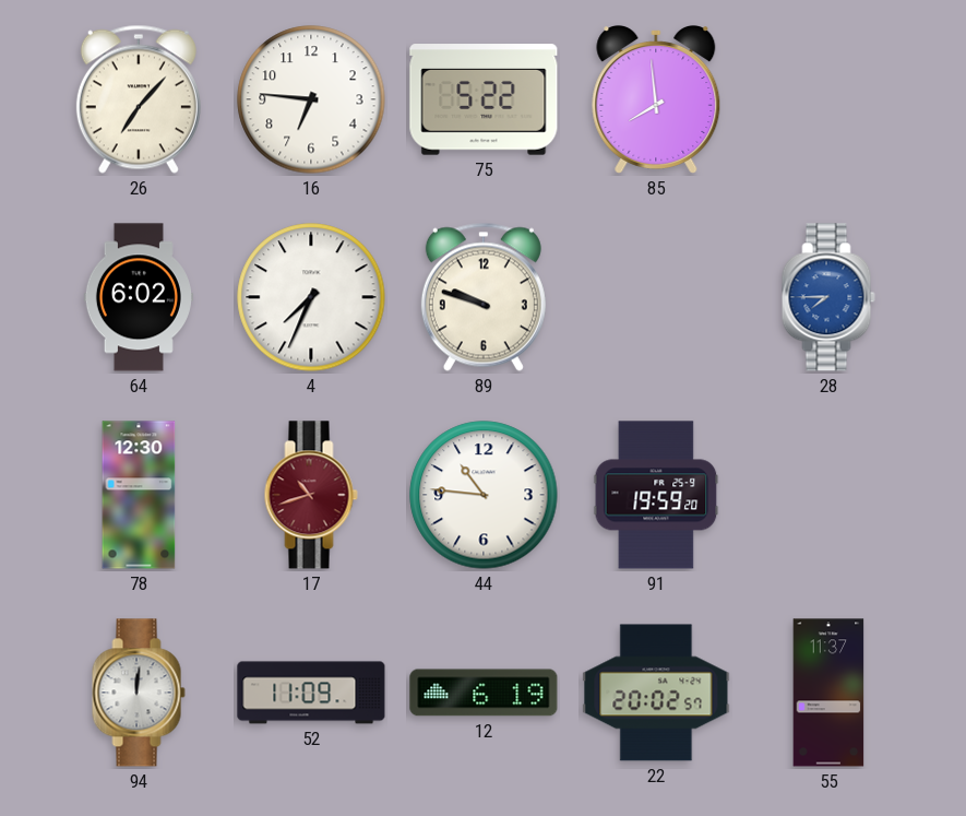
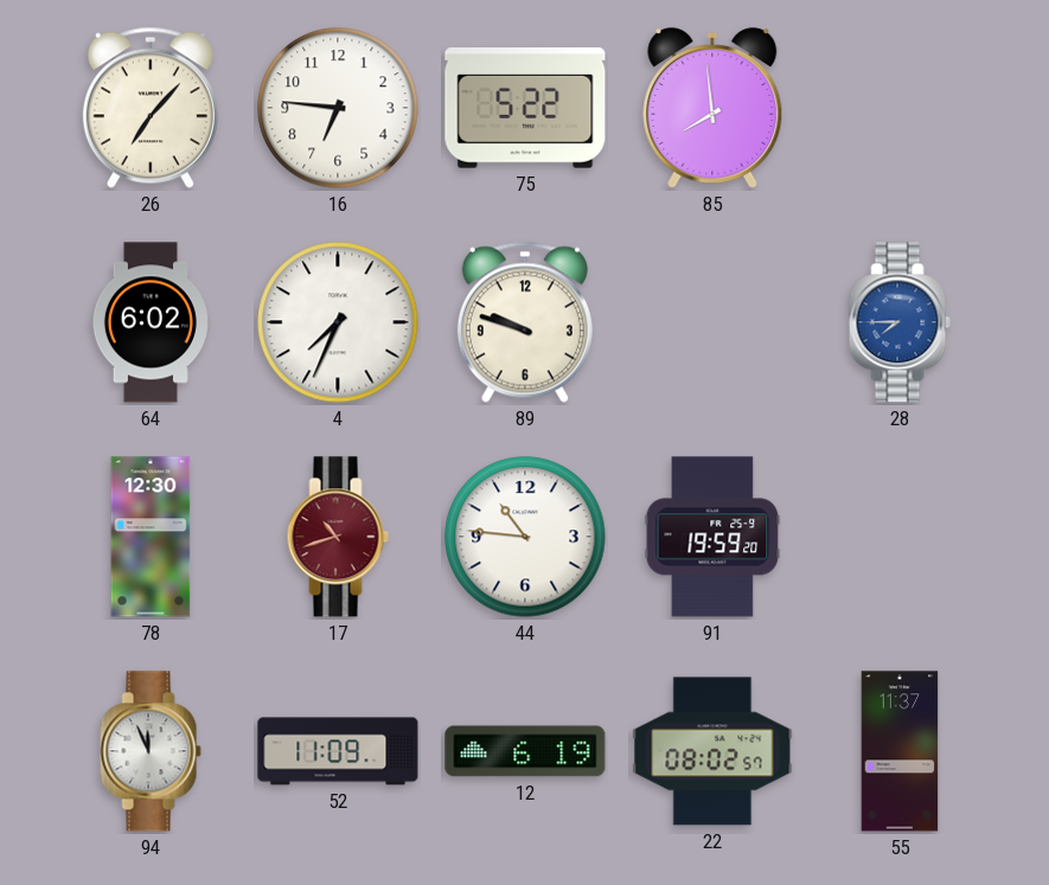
94: 12:01 -> 11:56 (151, 751)
22: 20:02 -> 08:02 (712, 751)
